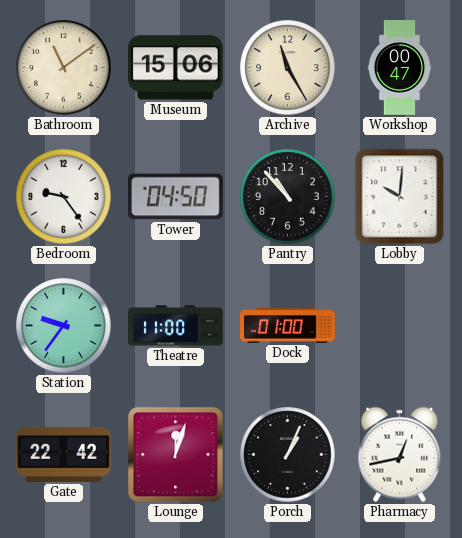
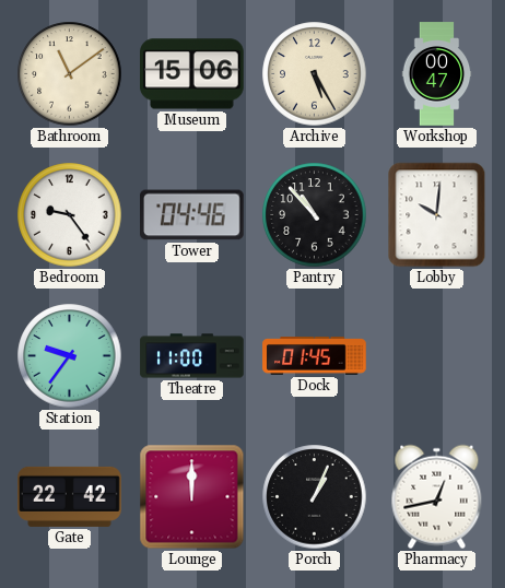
Archive: 11:25 -> 5:25 (315, 74)
Tower: 04:50 -> 04:46 (192, 215)
Dock: 01:00 -> 01:45 (315, 356)
Lounge: 12:03 -> 12:00 (192, 497)
